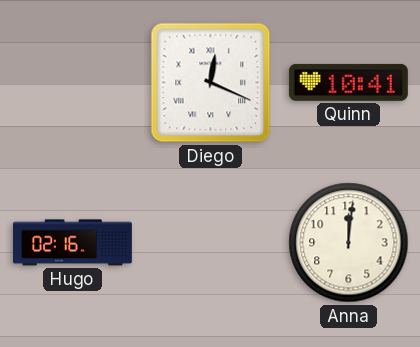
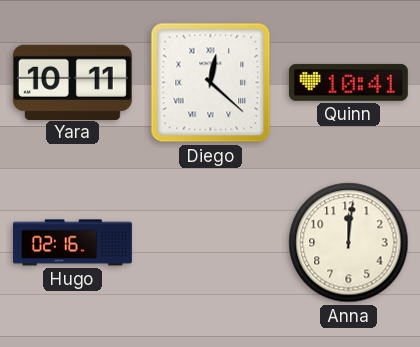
Yara: none -> 10:11 (72, 82)
Diego: 12:19 -> 12:22 (211, 83)
